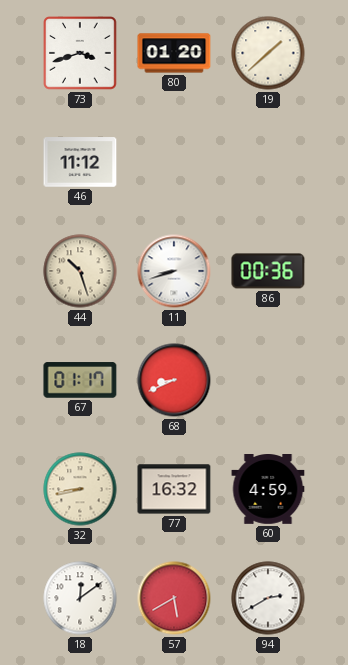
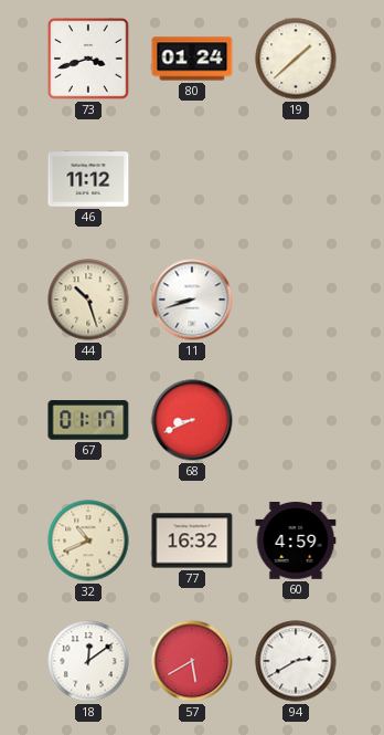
80: 01:20 -> 01:24 (192, 59)
86: 00:36 -> none (268, 271)
32: 8:43 -> 10:41 (88, 540)
